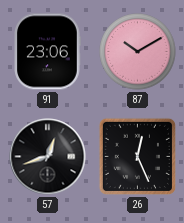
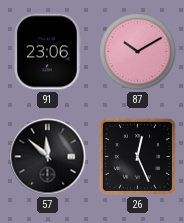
57: 12:42 -> 11:52 (48, 157)
